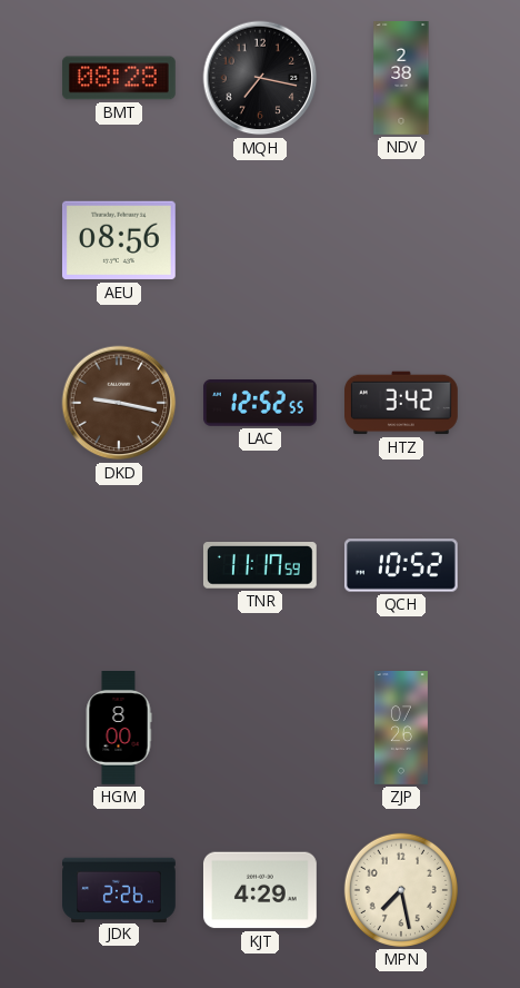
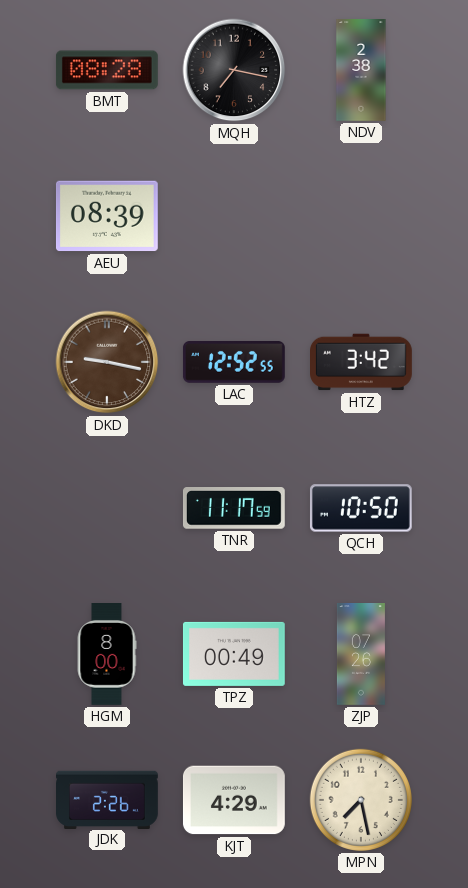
AEU: 08:56 -> 08:39 (107, 216)
QCH: 10:52 -> 10:50 (361, 508)
TPZ: none -> 00:49 (234, 654)
